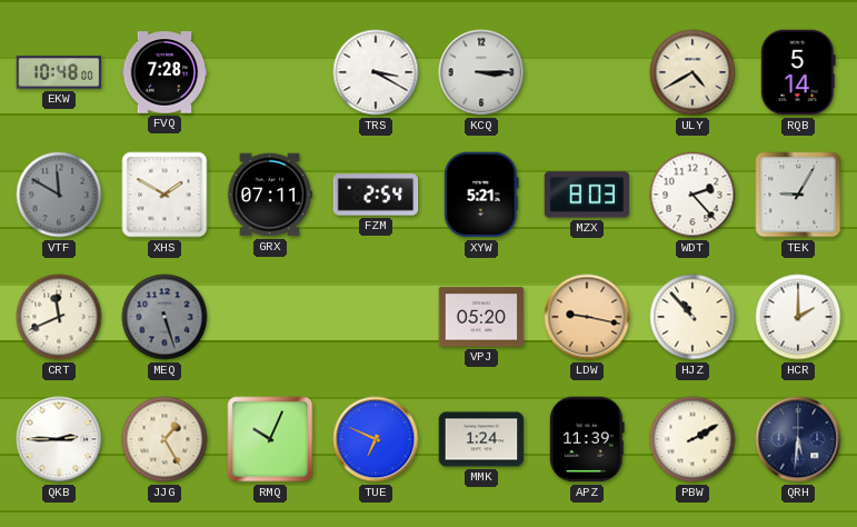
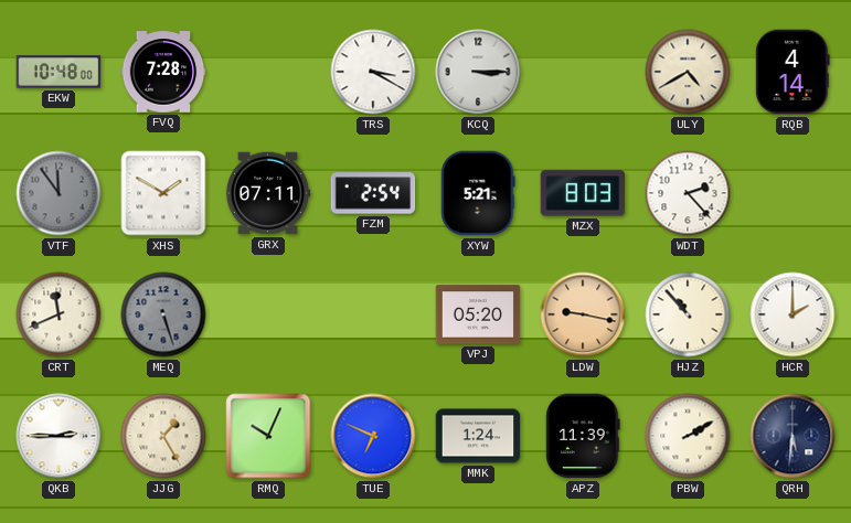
RQB: 5:14 -> 4:14 (794, 72)
VTF: 11:50 -> 11:54 (58, 193)
TEK: 9:05 -> none (798, 195)
